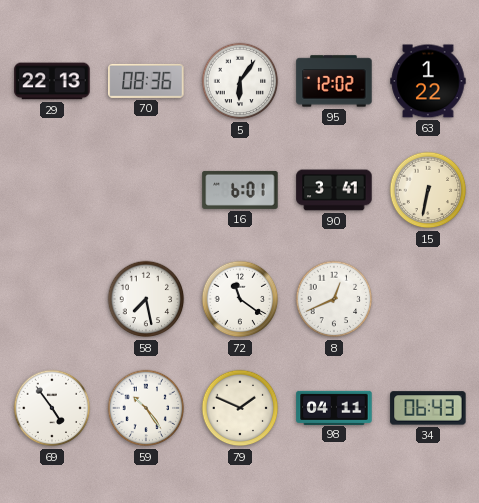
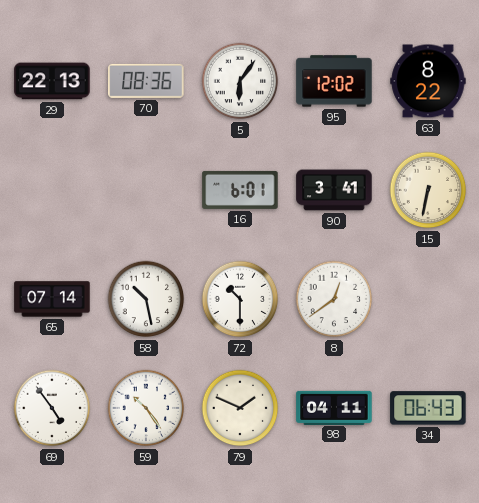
63: 1:22 -> 8:22 (428, 81)
65: none -> 07:14 (52, 299)
58: 7:28 -> 10:28 (146, 299)
72: 11:21 -> 10:30 (240, 299)
8: 12:41 -> 12:39 (334, 299)
